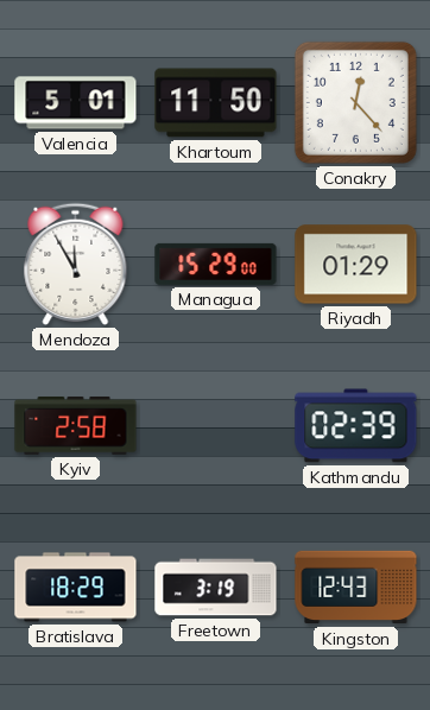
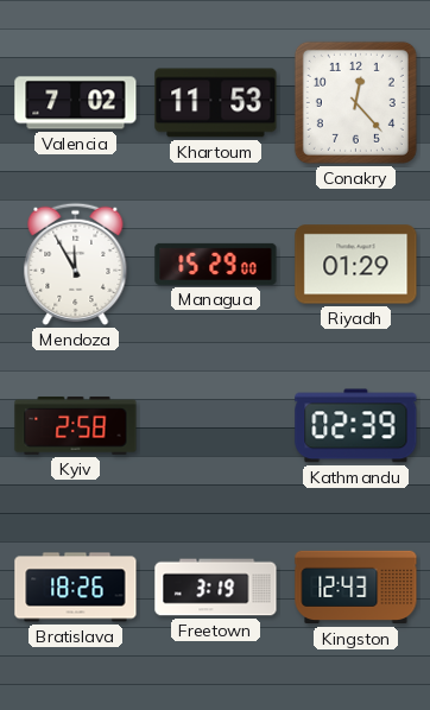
Valencia: 5:01 -> 7:02 (76, 103)
Khartoum: 11:50 -> 11:53 (216, 103)
Bratislava: 18:29 -> 18:26 (76, 588)
